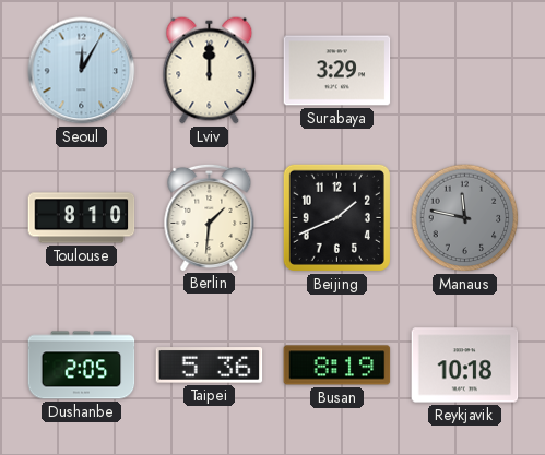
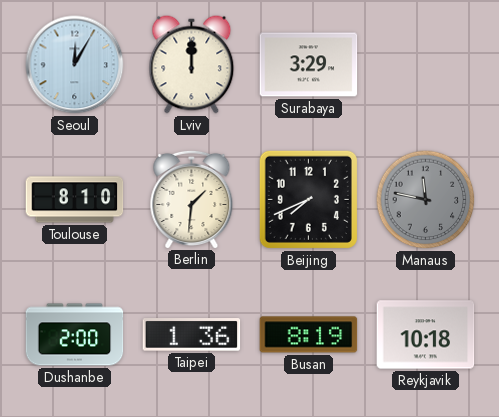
Beijing: 1:41 -> 7:41 (308, 199)
Dushanbe: 2:05 -> 2:00 (75, 335)
Taipei: 5:36 -> 1:36 (192, 335)
